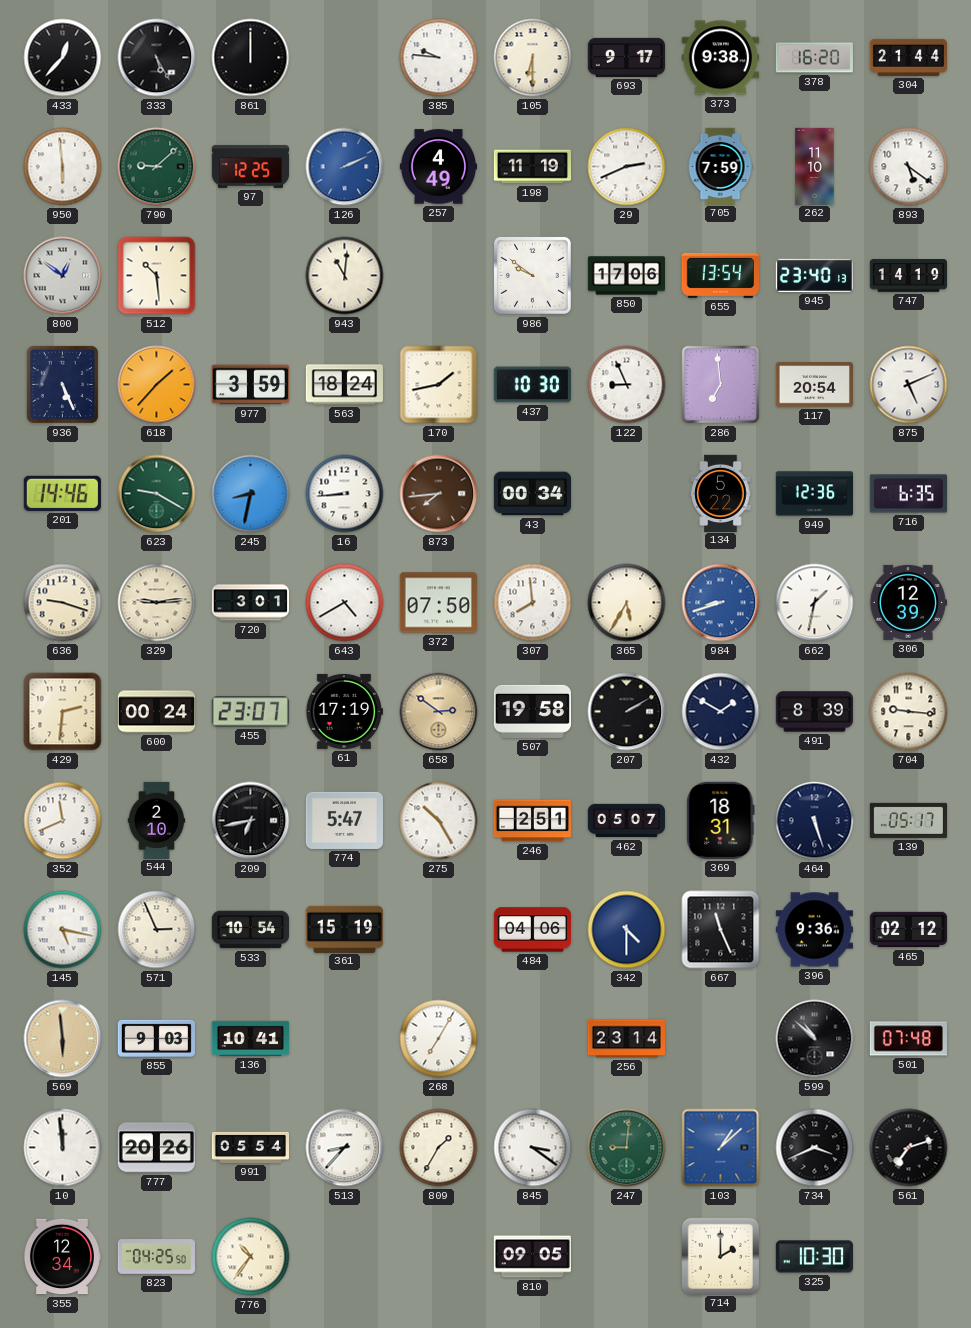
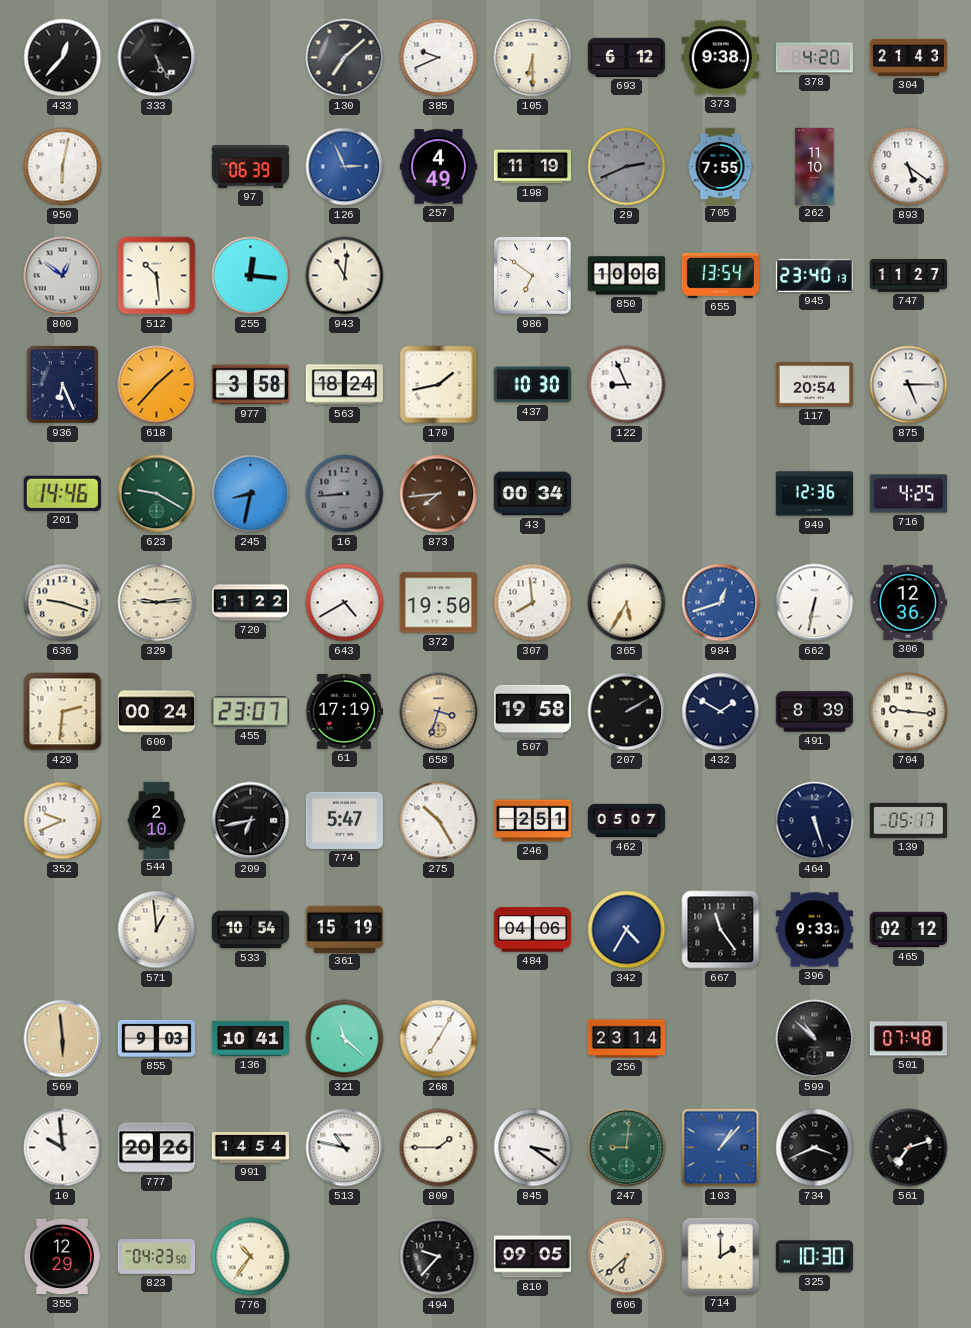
861: 12:00 -> none (251, 58)
130: none -> 7:08 (345, 58)
385: 9:46 -> 9:41 (439, 58)
693: 9:17 -> 6:12 (626, 57)
378: 16:20 -> 4:20 (814, 58)
304: 21:44 -> 21:43 (908, 57)
950: 5:59 -> 6:02 (63, 167)
790: 9:08 -> none (157, 167)
97: 12:25 -> 06:39 (250, 167)
126: 2:11 -> 2:56 (345, 167)
29 dial: white -> grey (627, 167)
705: 7:59 -> 7:55 (720, 166)
255: none -> 12:16 (251, 276)
986: 9:51 -> 6:51 (532, 275)
850: 17:06 -> 10:06 (626, 276)
747: 14:19 -> 11:27 (908, 276)
936: 5:26 -> 6:26 (62, 384)
977: 3:59 -> 3:58 (250, 385)
286: 6:59 -> none (721, 385)
875: 5:11 -> 5:15 (909, 385)
16 dial: white -> grey (345, 494)
134: 5:22 -> none (721, 493)
716: 6:35 -> 4:25 (908, 494)
720: 3:01 -> 11:22 (250, 603)
372: 07:50 -> 19:50 (438, 603)
984: 8:42 -> 12:42 (721, 603)
662: 1:32 -> 6:32 (815, 603)
306: 12:39 -> 12:36 (908, 602)
658: 2:51 -> 3:33 (439, 712)
352: 11:41 -> 9:41 (63, 821)
369: 18:31 -> none (721, 820)
145: 5:17 -> none (63, 930)
571: 2:56 -> 12:59 (157, 930)
342: 4:30 -> 4:35 (627, 930)
667: 11:26 -> 11:24 (721, 930)
396: 9:36 -> 9:33 (814, 930)
321: none -> 11:22 (345, 1039)
10: 11:59 -> 9:59 (63, 1148)
991: 05:54 -> 14:54 (250, 1147)
513: 8:37 -> 10:47 (345, 1148)
809: 1:35 -> 1:45 (439, 1148)
103: 1:08 -> 1:07 (721, 1148)
355: 12:34 -> 12:29 (61, 1257)
823: 04:25 -> 04:23 (156, 1257)
494: none -> 9:37 (439, 1257)
606: none -> 6:38 (627, 1257)
